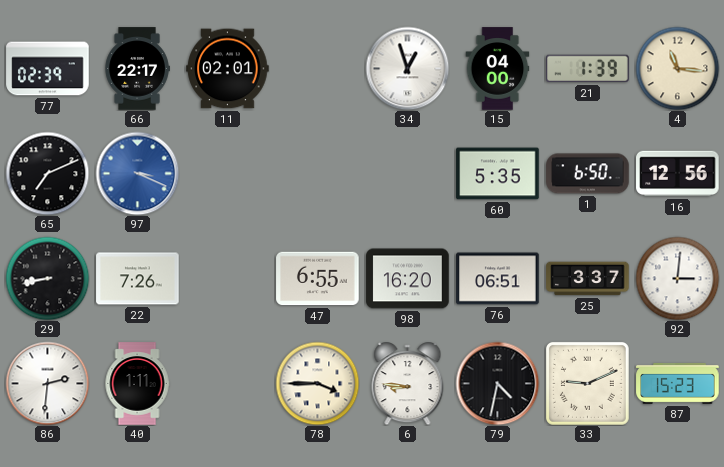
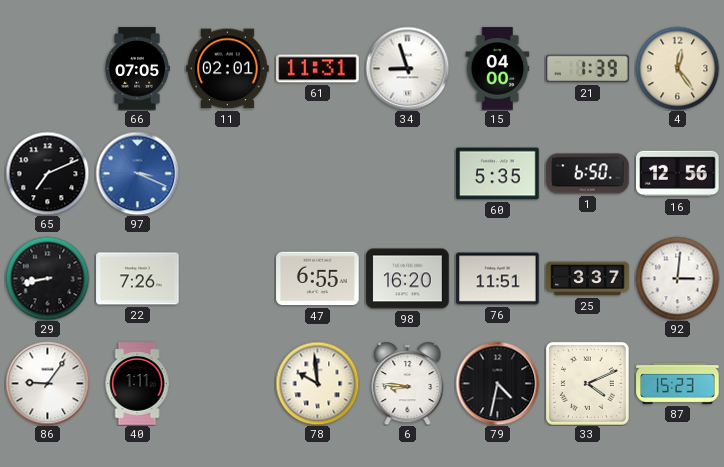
77: 02:39 -> none (48, 69)
66: 22:17 -> 07:05 (137, 69)
61: none -> 11:31 (318, 69)
34: 12:57 -> 8:57 (407, 68)
4: 11:16 -> 12:24 (677, 68)
76: 06:51 -> 11:51 (498, 279)
86: 2:31 -> 9:06 (47, 383)
78: 3:45 -> 9:59 (317, 383)
33: 9:11 -> 4:11 (587, 383)
